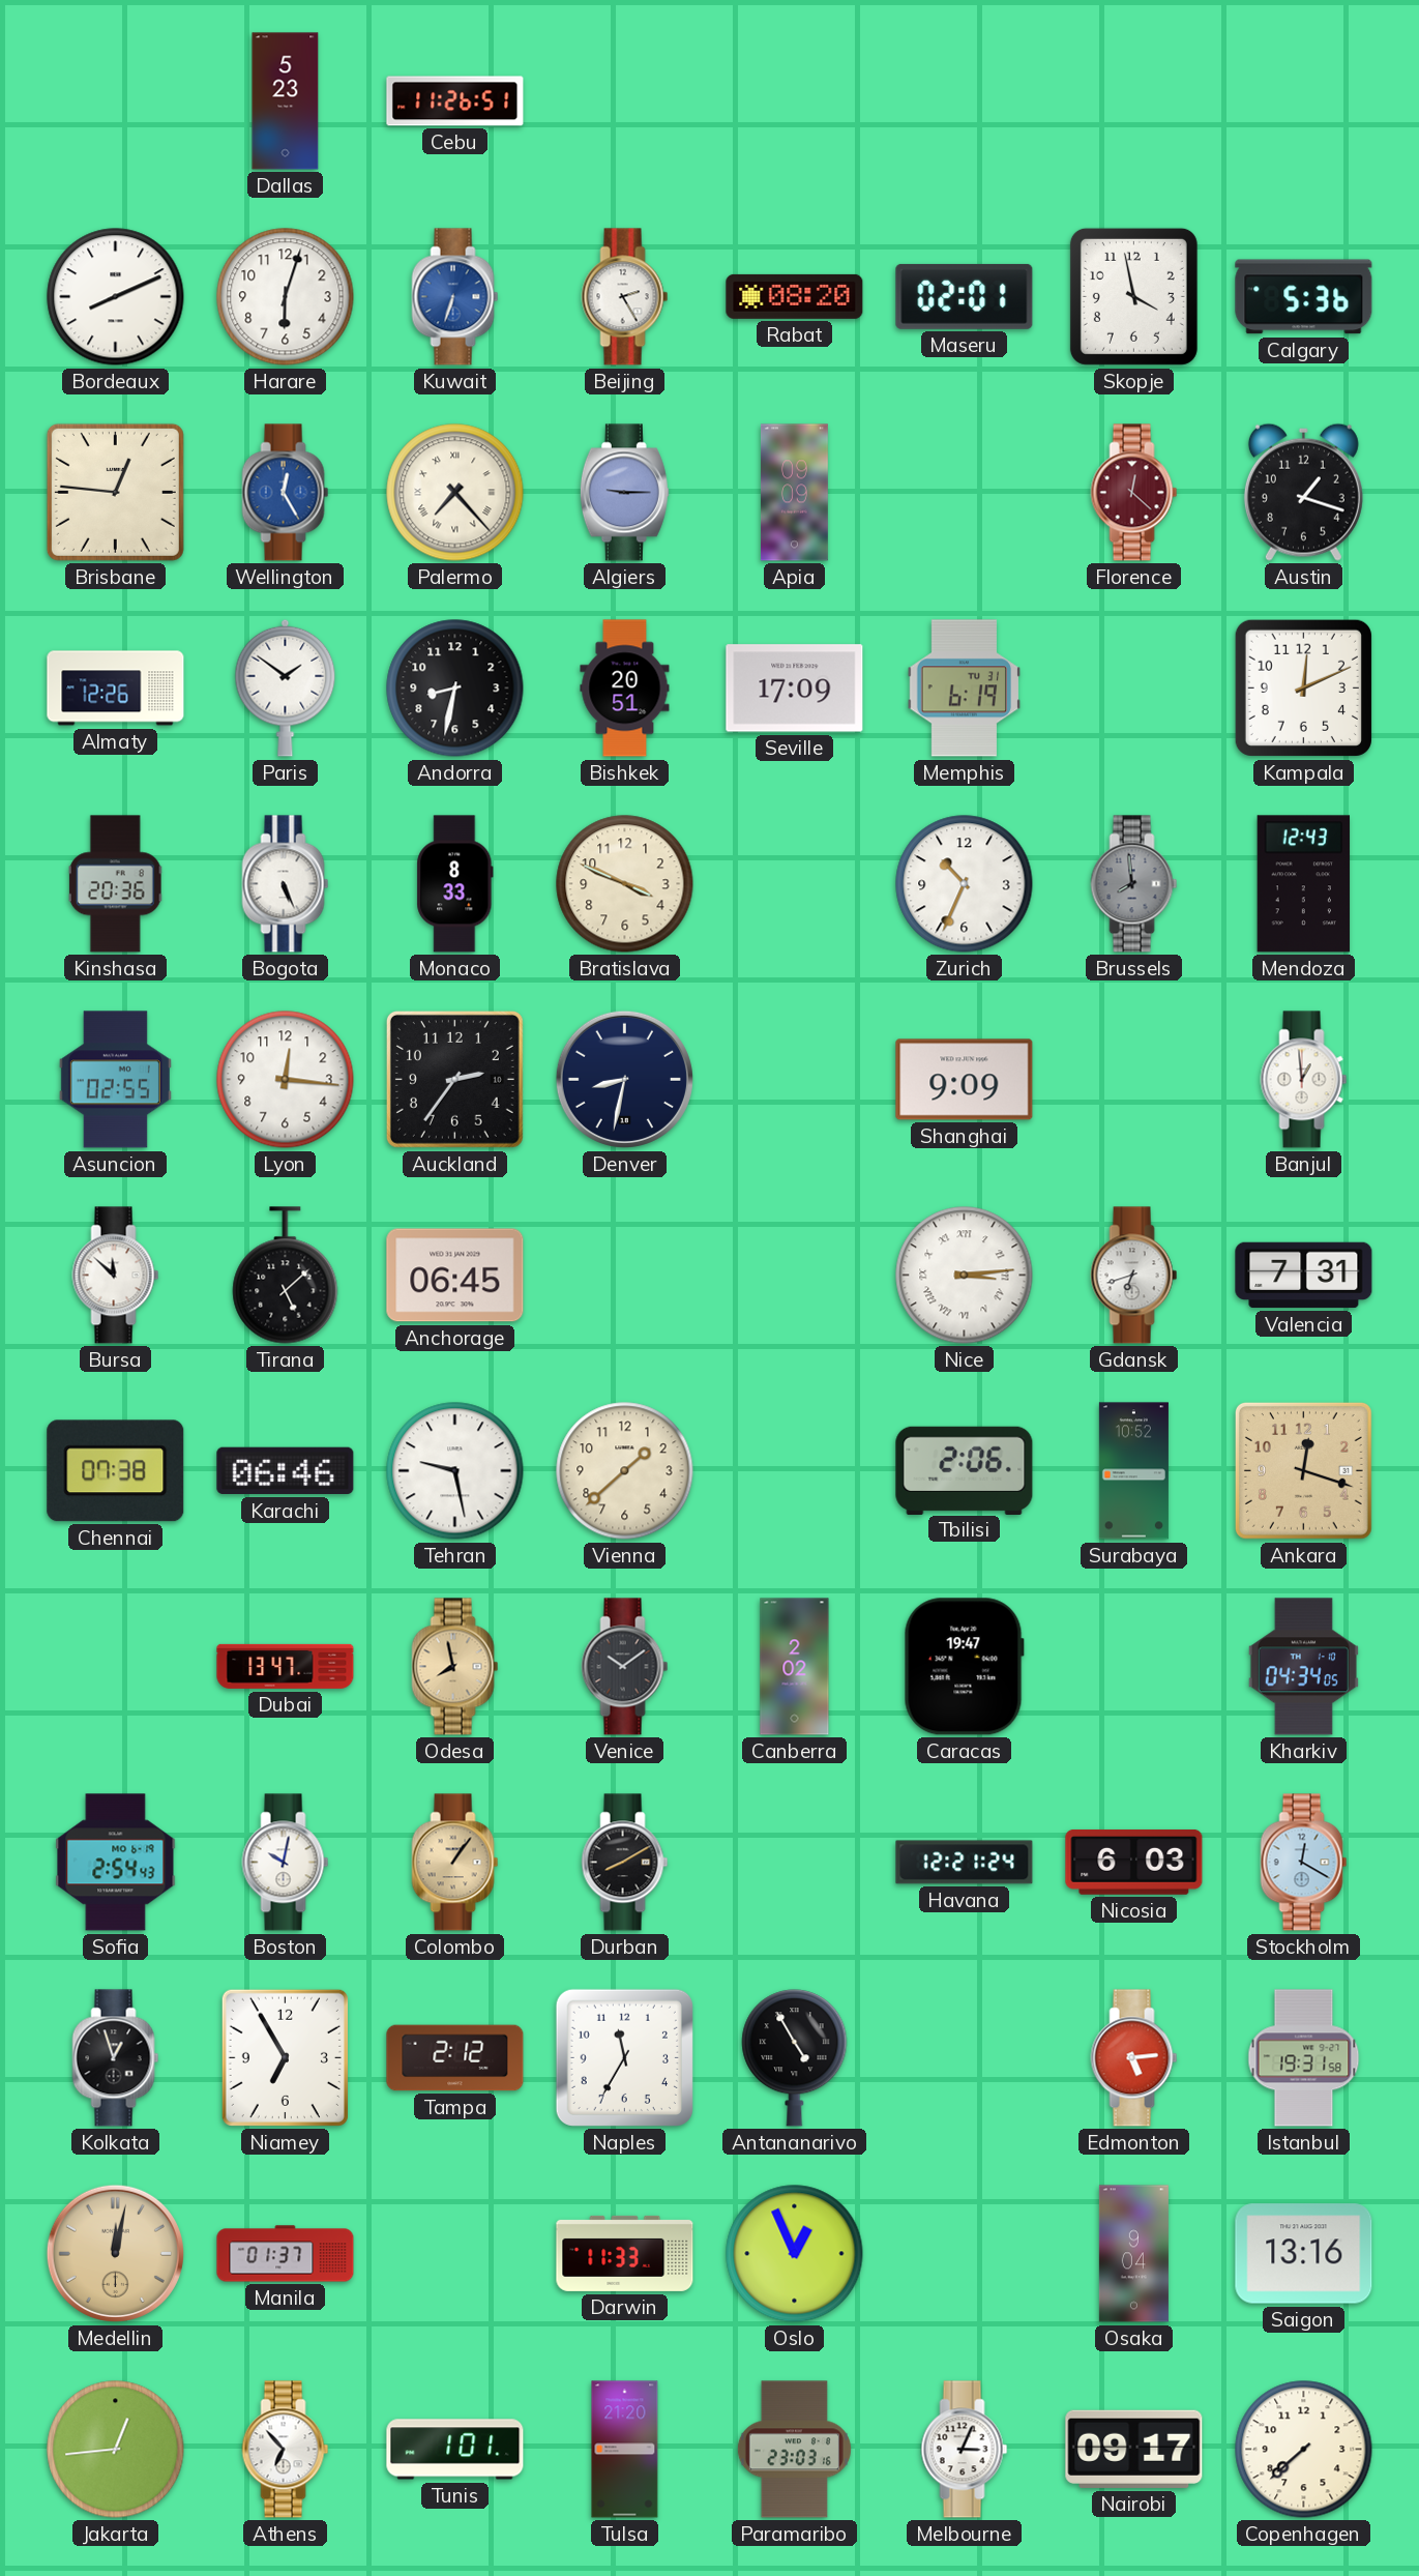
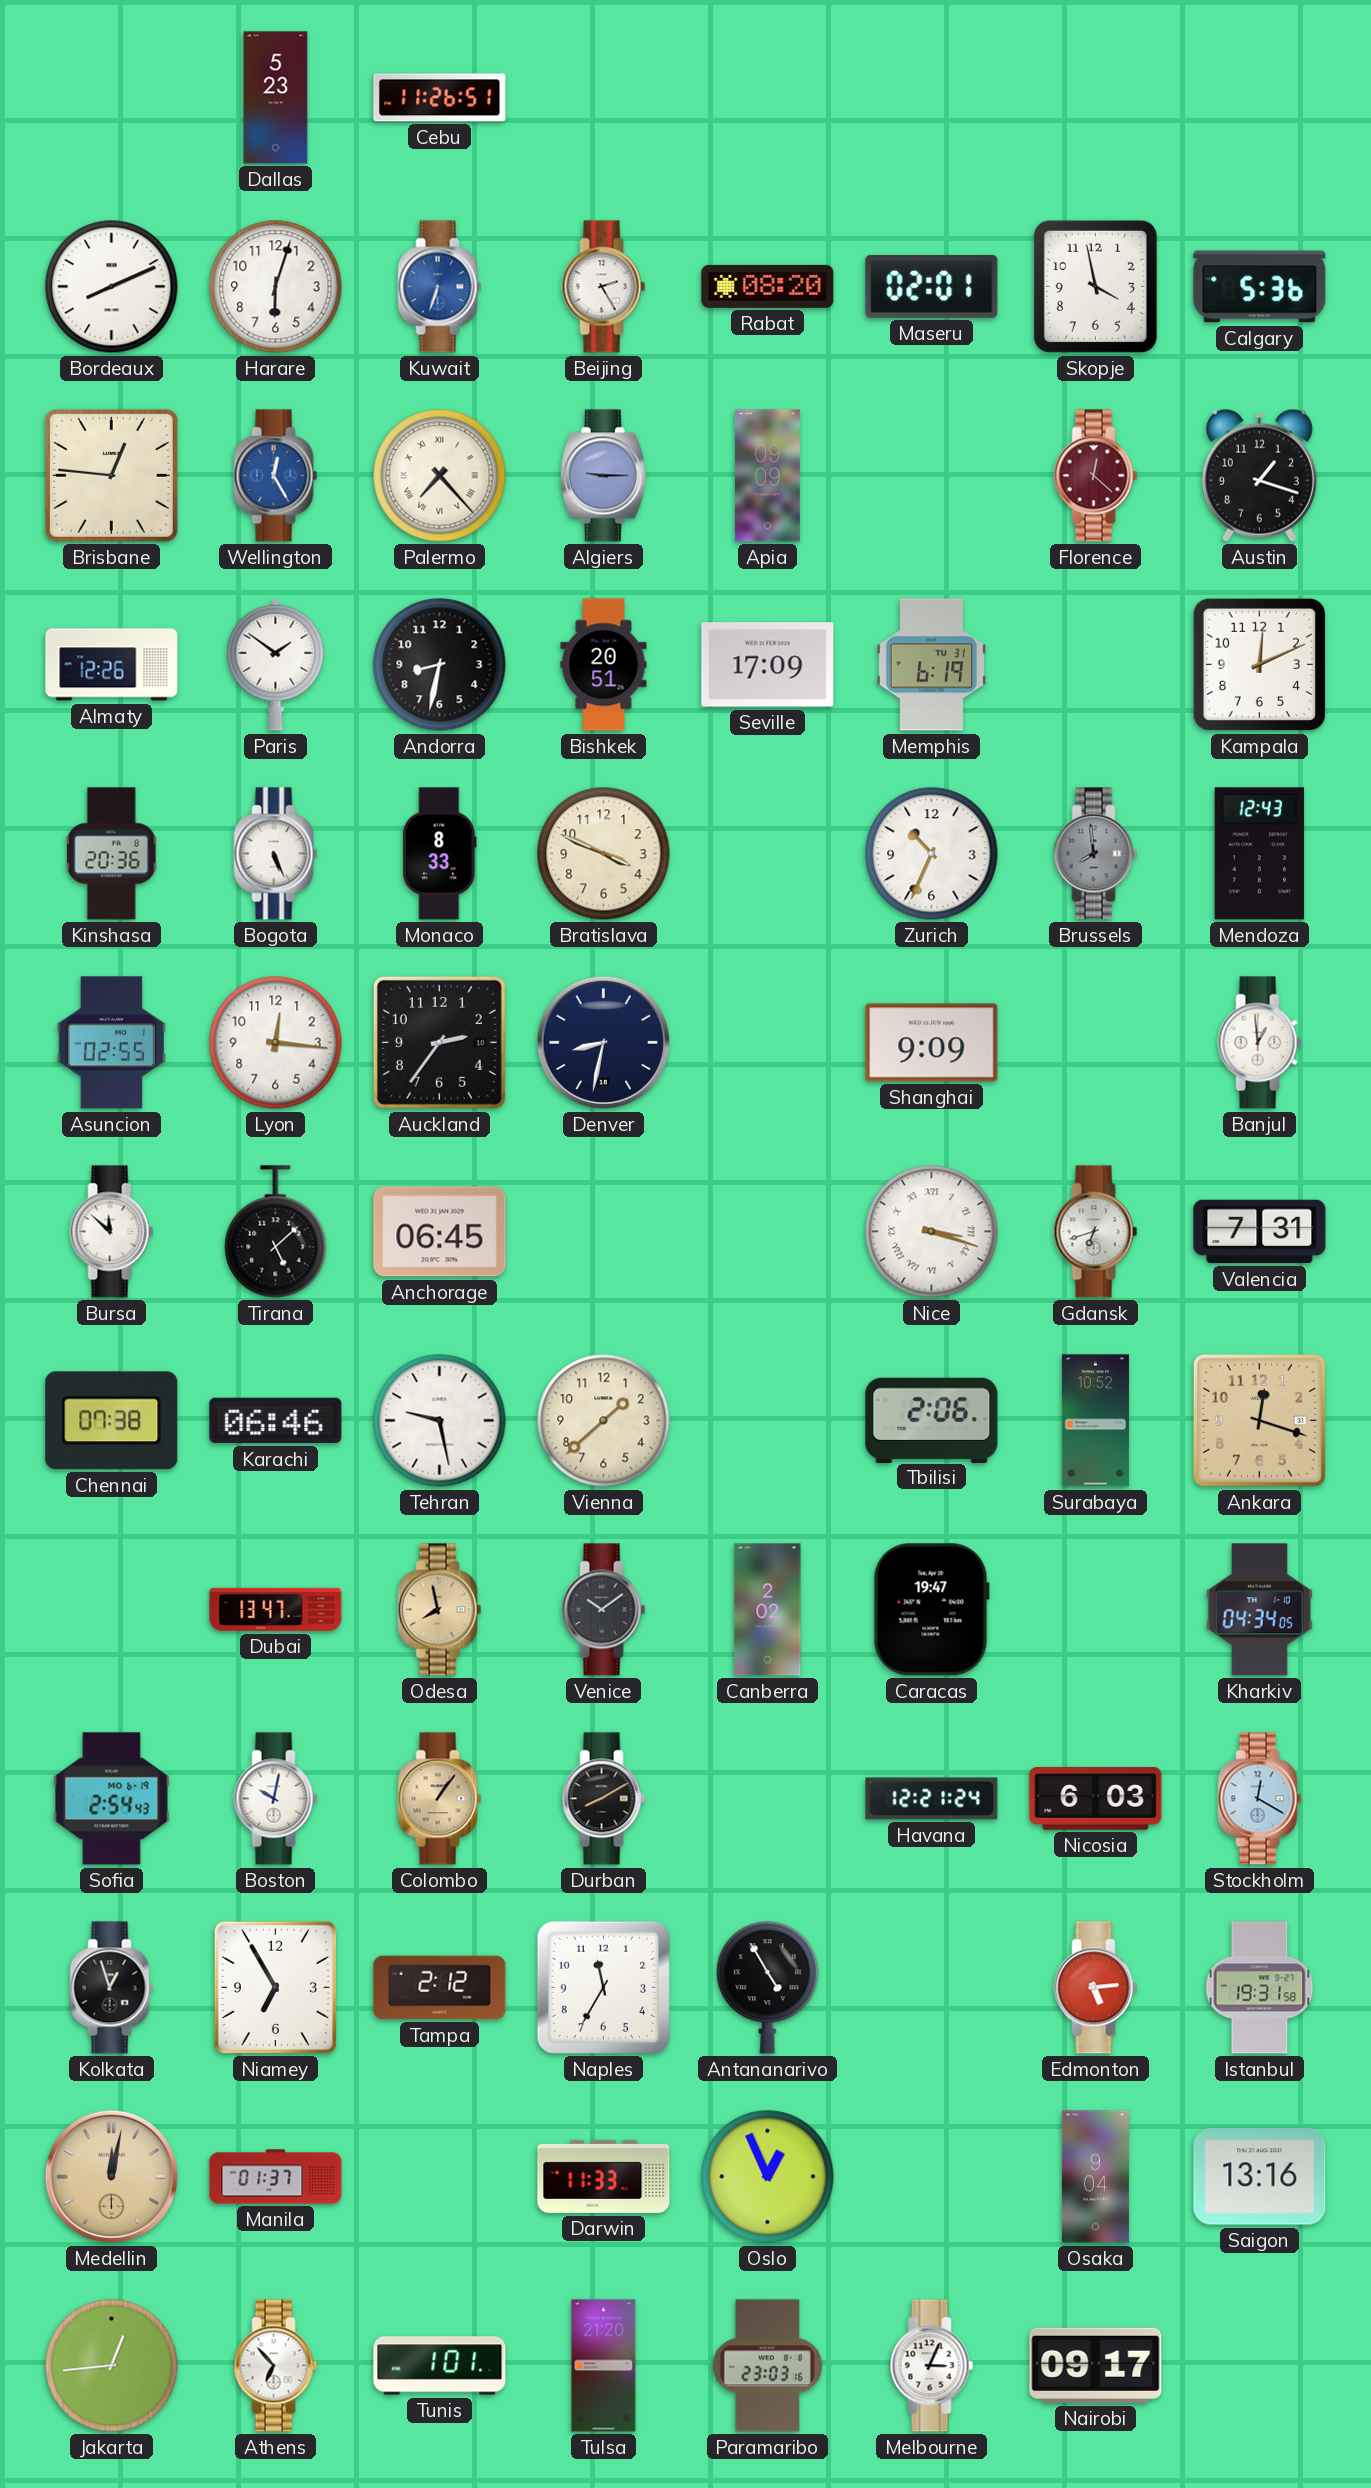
Nice: 3:14 -> 3:18 (932, 1232)
Copenhagen: 7:38 -> none (1304, 2450)
